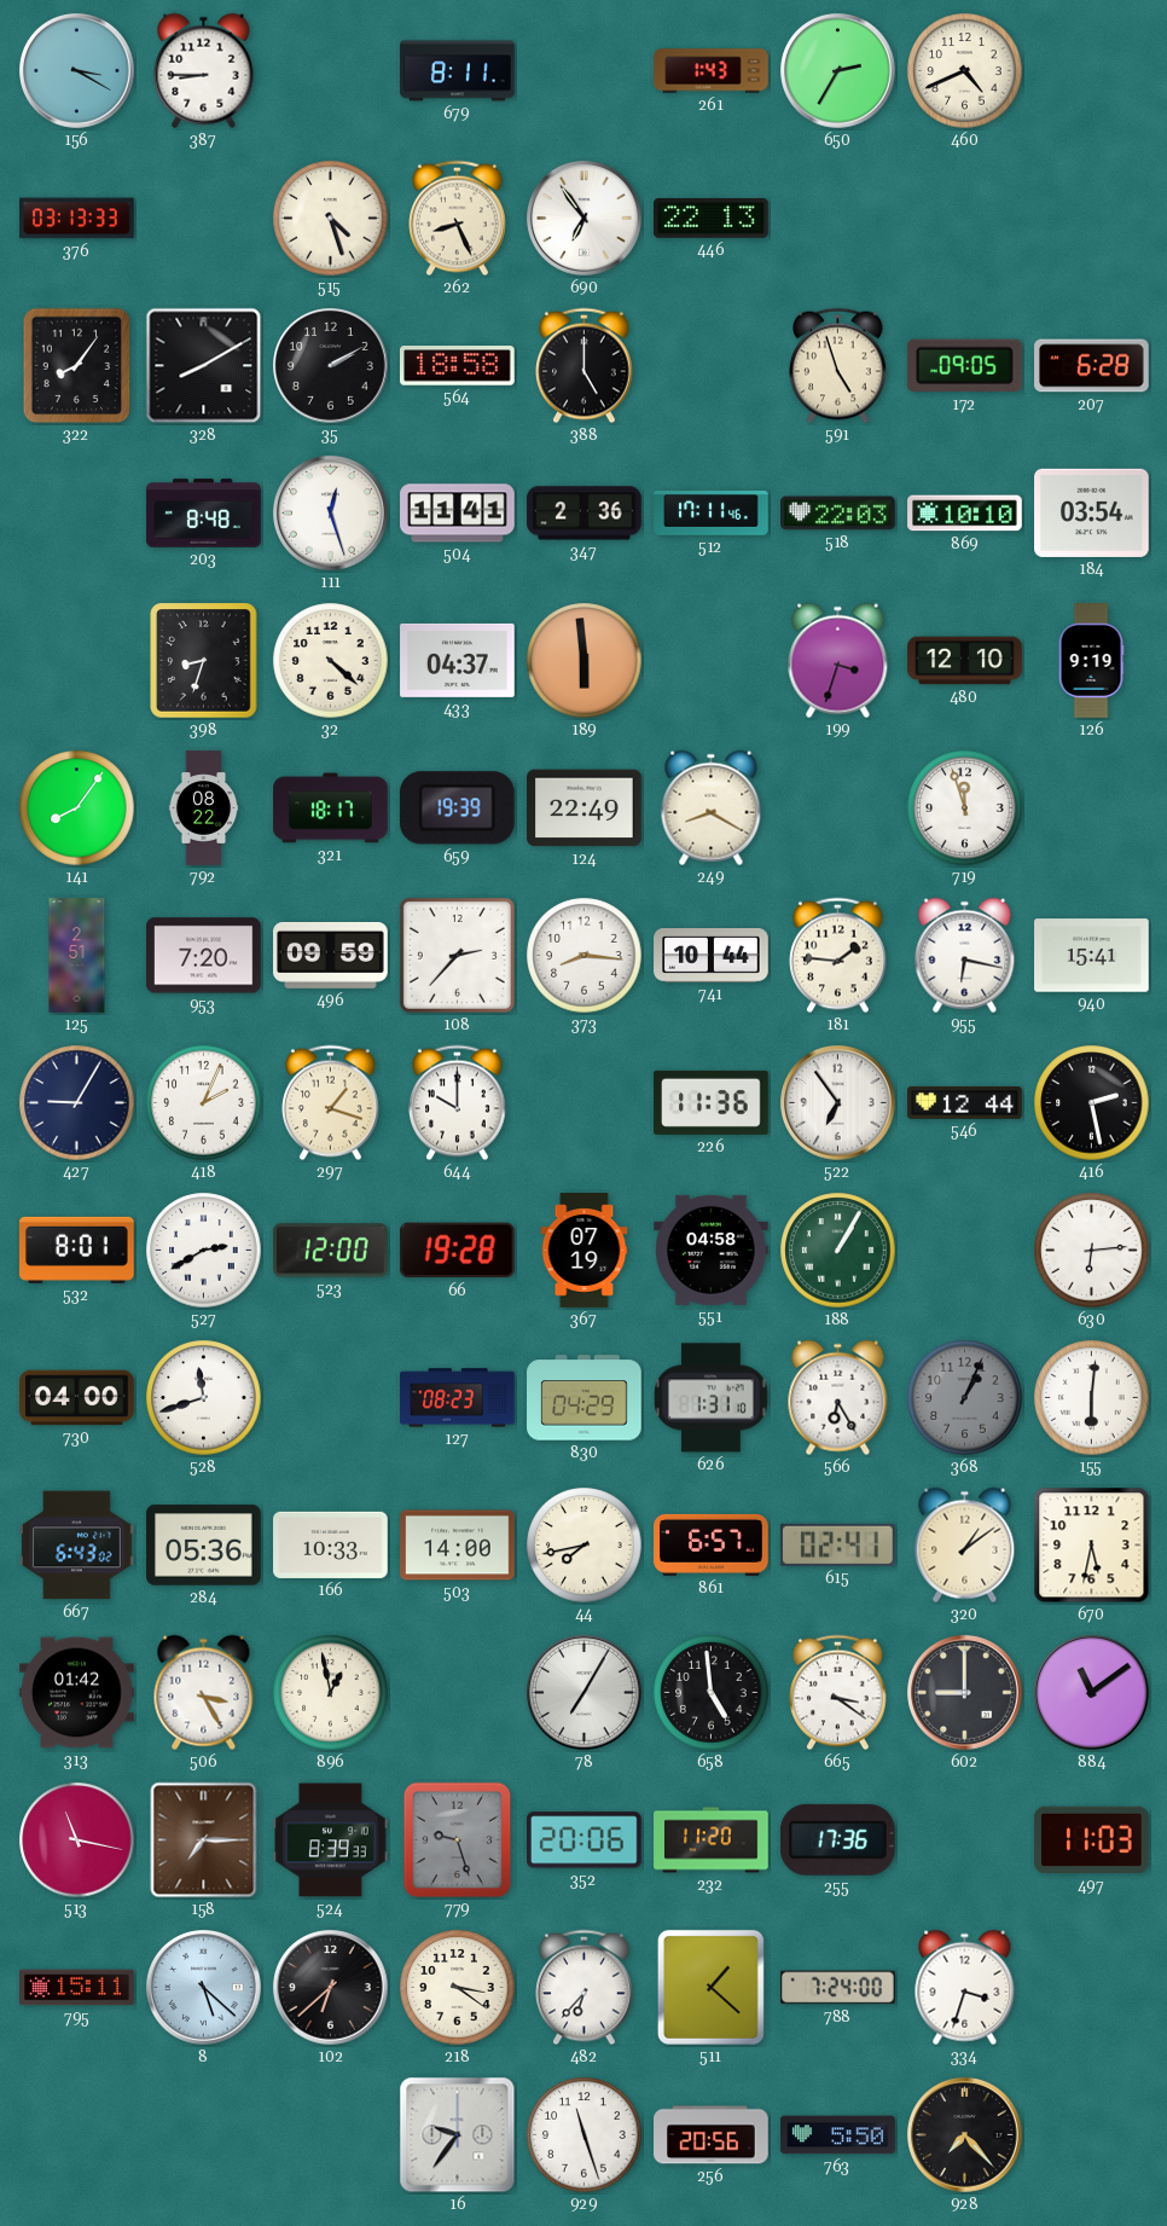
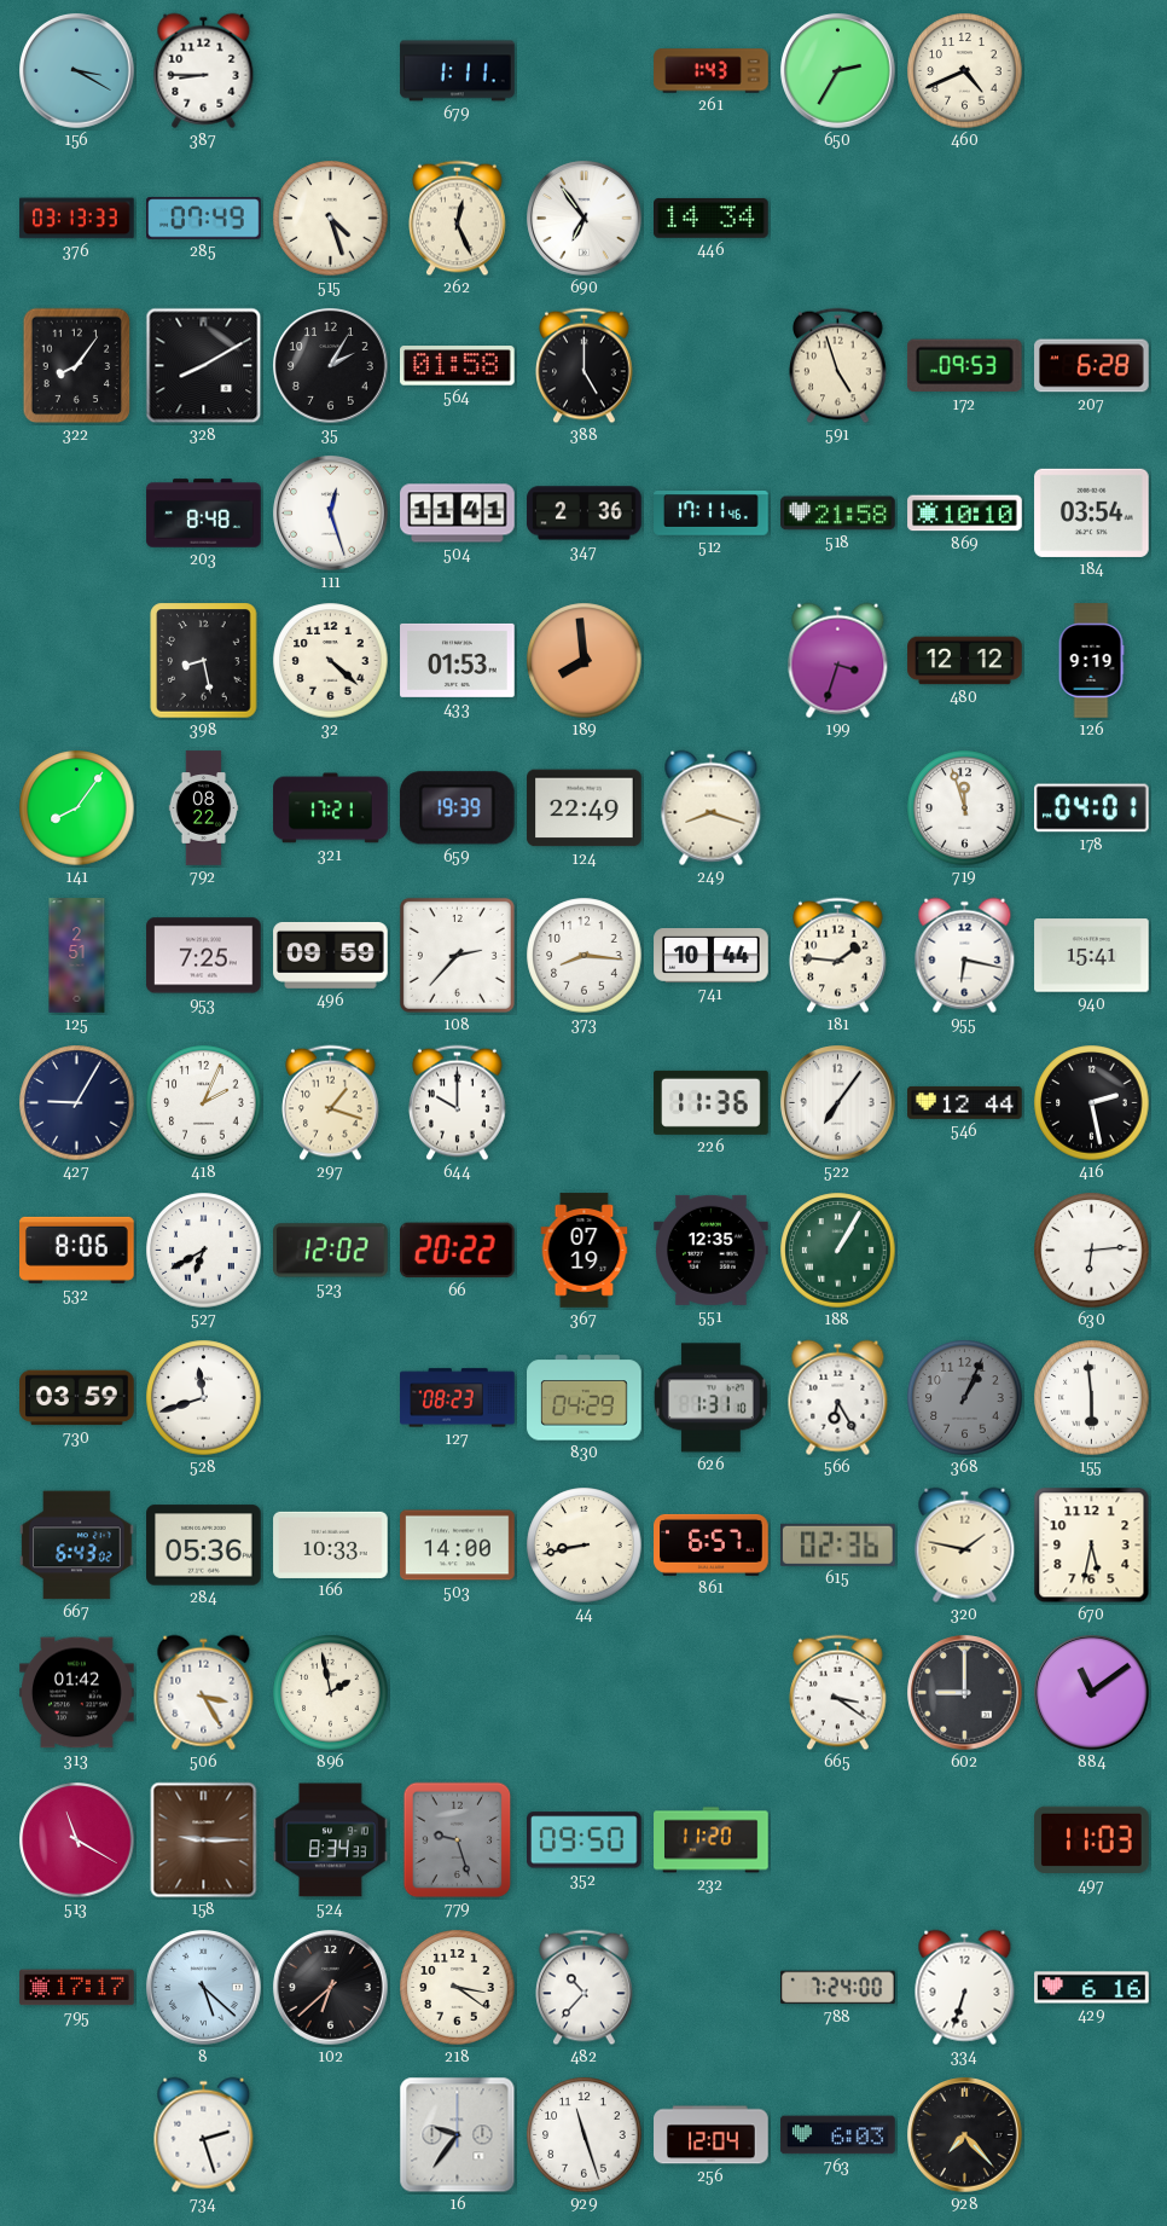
679: 8:11 -> 1:11 (458, 71)
285: none -> 07:49 (204, 219)
262: 8:26 -> 12:26 (458, 219)
446: 22:13 -> 14:34 (712, 218)
35: 2:10 -> 2:05 (331, 366)
564: 18:58 -> 01:58 (458, 366)
172: 09:05 -> 09:53 (964, 366)
518: 22:03 -> 21:58 (838, 514)
398: 8:33 -> 8:28 (204, 661)
433: 04:37 -> 01:53 (458, 660)
189: 5:59 -> 7:59 (585, 661)
480: 12:10 -> 12:12 (965, 661)
321: 18:17 -> 17:21 (331, 808)
249: 8:20 -> 8:18 (712, 808)
178: none -> 04:01 (1092, 808)
953: 7:20 -> 7:25 (204, 956)
522: 6:54 -> 7:06 (838, 1103)
532: 8:01 -> 8:06 (77, 1250)
527: 2:40 -> 6:40 (204, 1251)
523: 12:00 -> 12:02 (331, 1251)
66: 19:28 -> 20:22 (457, 1251)
551: 04:58 -> 12:35 (712, 1250)
730: 04:00 -> 03:59 (77, 1398)
155: 6:01 -> 5:59 (1092, 1398)
44: 7:43 -> 8:43 (585, 1546)
615: 02:41 -> 02:36 (837, 1544)
320: 1:09 -> 1:47 (965, 1546)
896: 12:58 -> 1:58 (331, 1693)
78: 7:05 -> none (585, 1693)
658: 4:59 -> none (712, 1693)
513: 11:17 -> 11:20 (77, 1840)
158: 7:15 -> 9:15 (204, 1840)
524: 8:39 -> 8:34 (331, 1840)
352: 20:06 -> 09:50 (585, 1840)
255: 17:36 -> none (837, 1839)
795: 15:11 -> 17:17 (77, 1988)
482: 6:37 -> 10:37 (585, 1988)
511: 1:22 -> none (710, 1987)
334: 3:33 -> 6:33 (965, 1988)
429: none -> 6:16 (1092, 1988)
734: none -> 2:27 (204, 2135)
256: 20:56 -> 12:04 (712, 2135)
763: 5:50 -> 6:03 (838, 2135)
